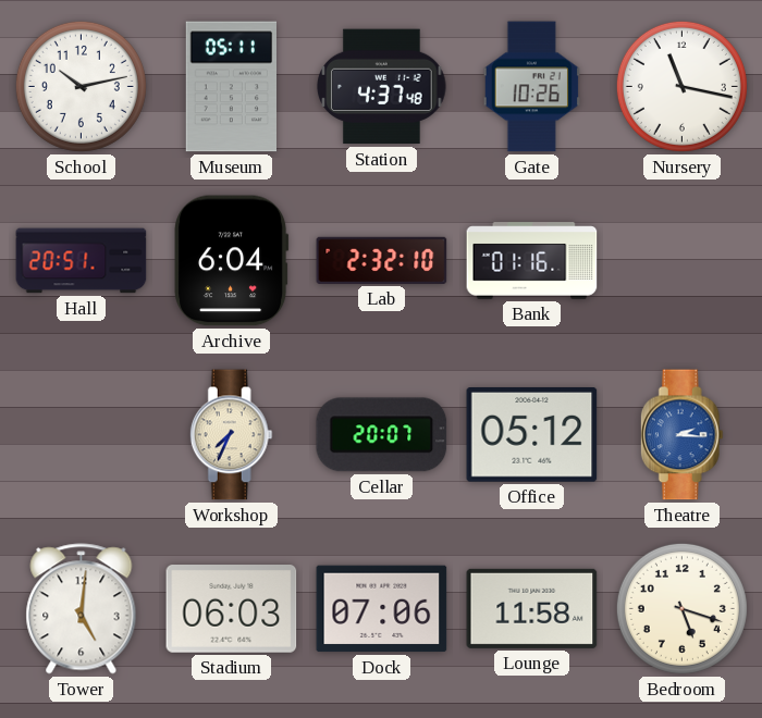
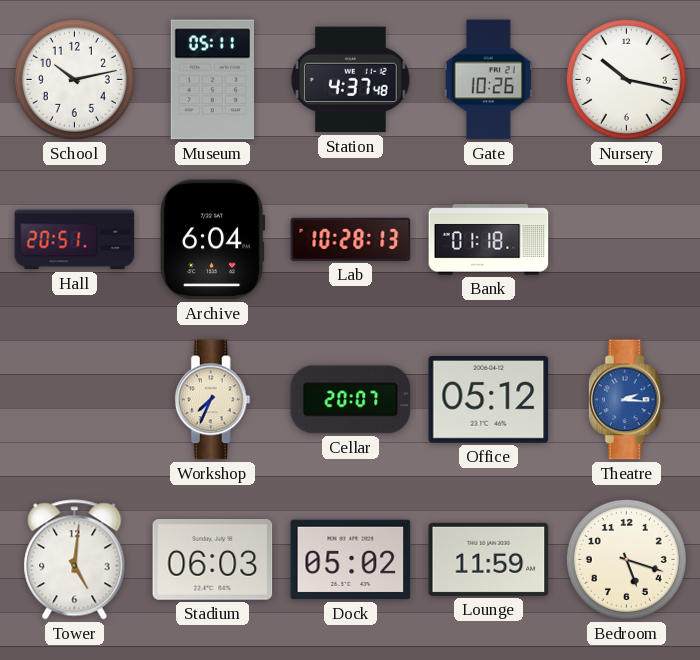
Nursery: 11:17 -> 10:17 (626, 79)
Lab: 2:32 -> 10:28 (351, 239)
Bank: 01:16 -> 01:18 (489, 240)
Dock: 07:06 -> 05:02 (351, 560)
Lounge: 11:58 -> 11:59 (489, 559)
